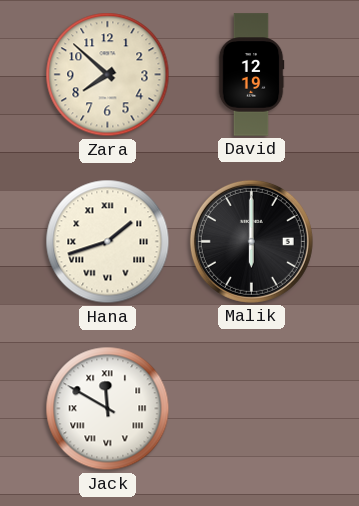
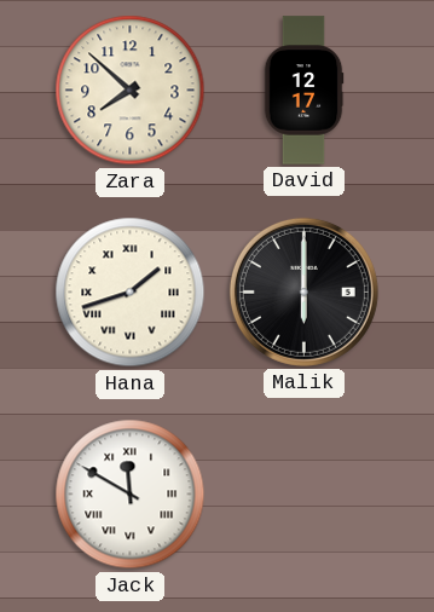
David: 12:19 -> 12:17 (303, 91)
